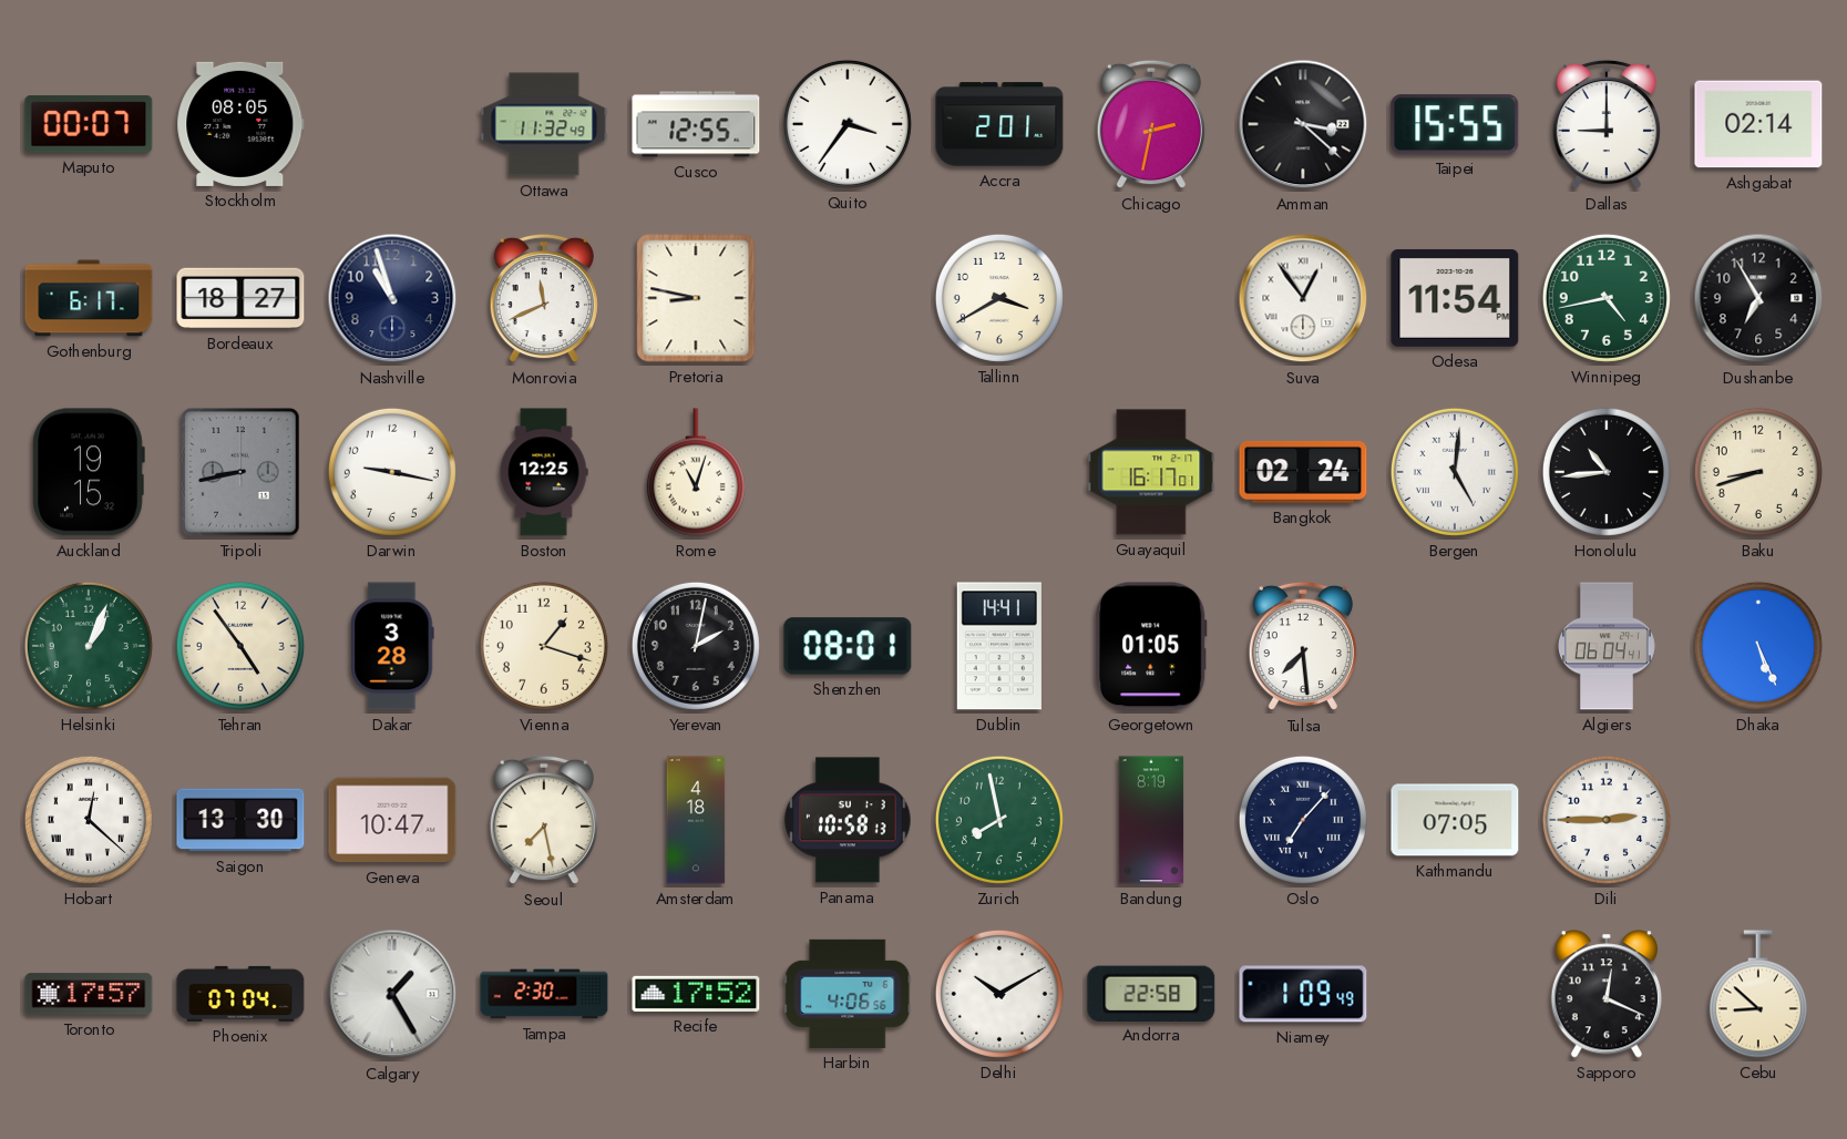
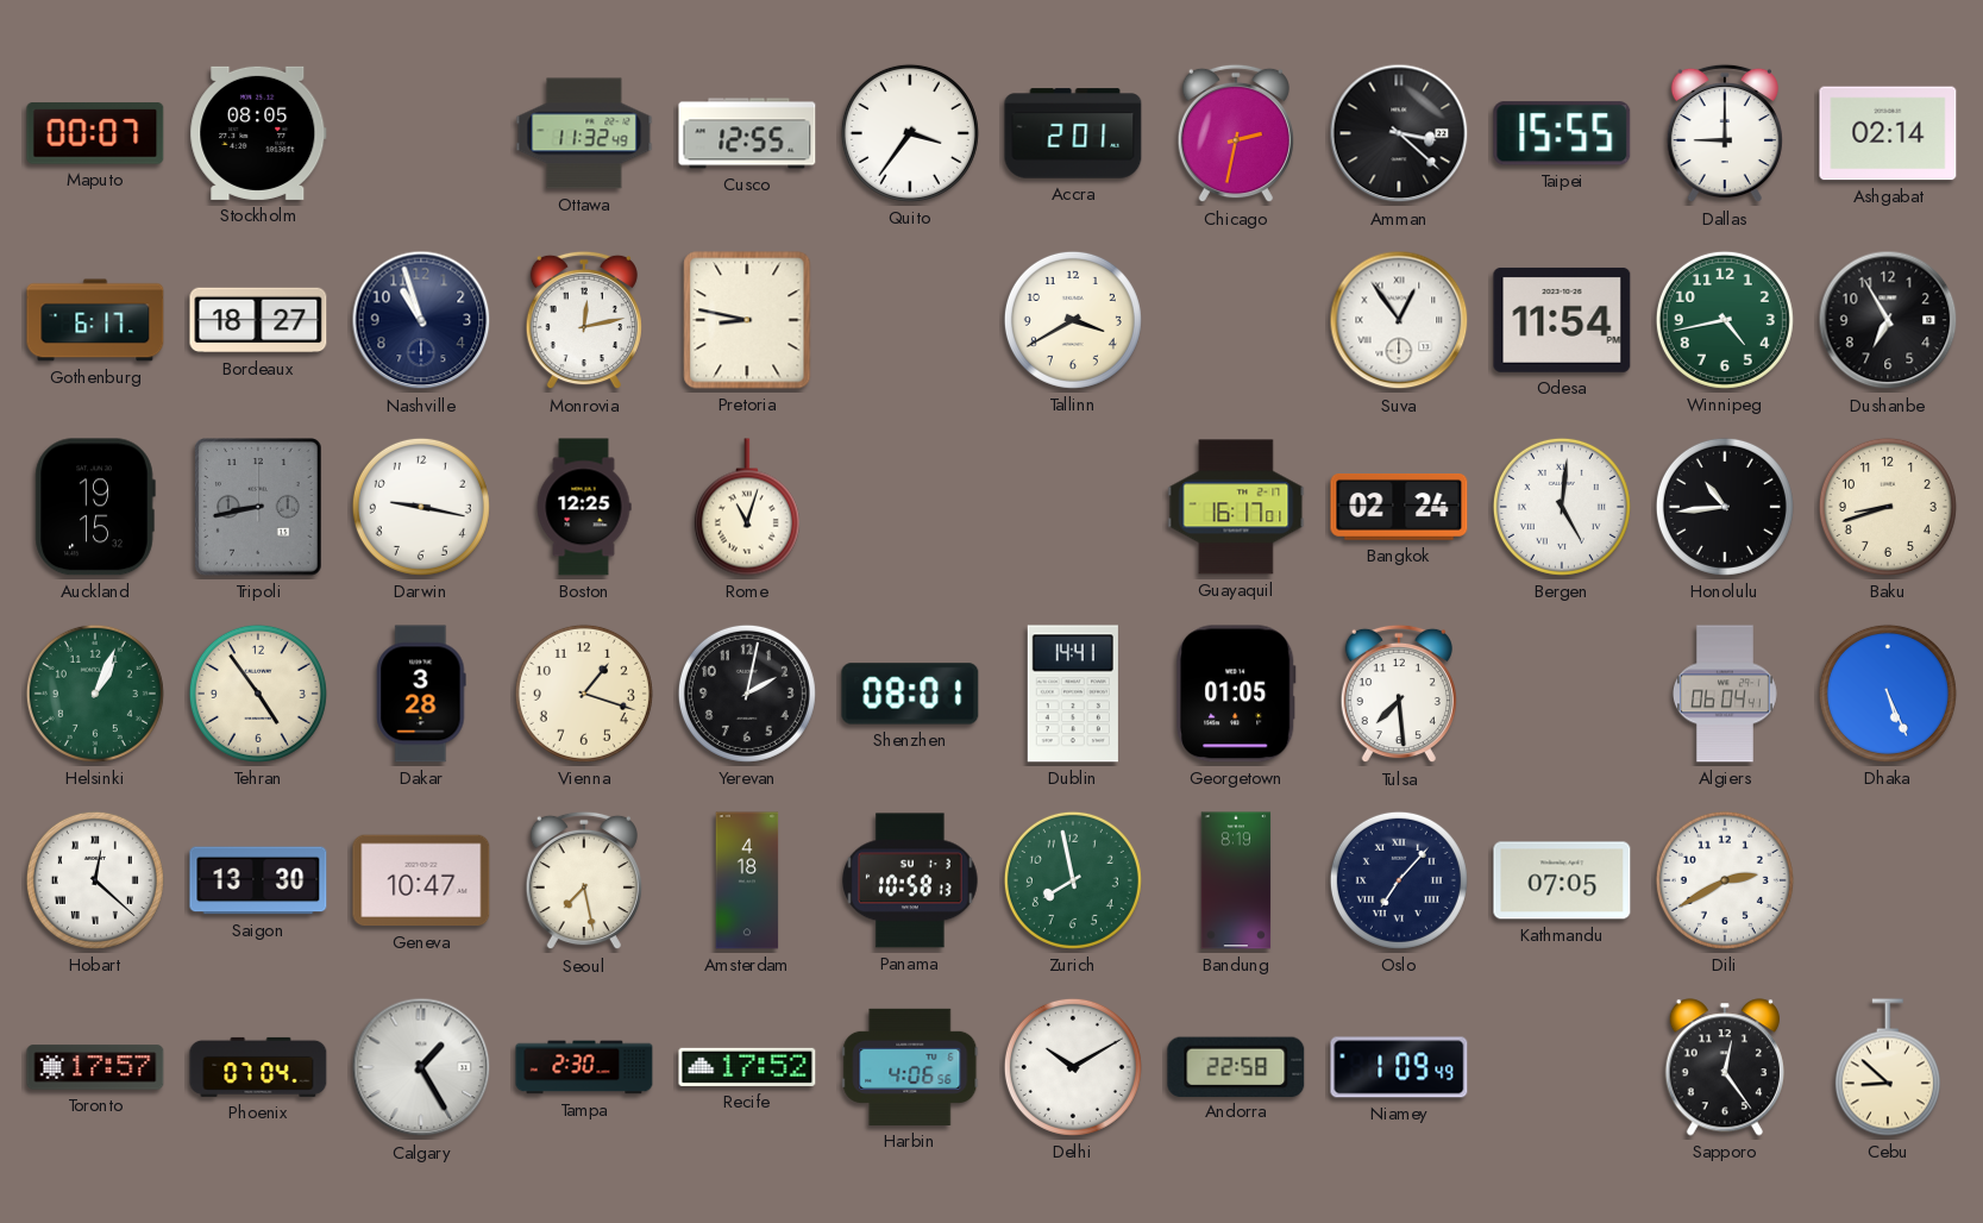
Monrovia: 11:41 -> 12:13 (584, 320)
Dili: 2:45 -> 2:40 (1725, 880)
Sapporo: 12:19 -> 12:24 (1724, 1067)
